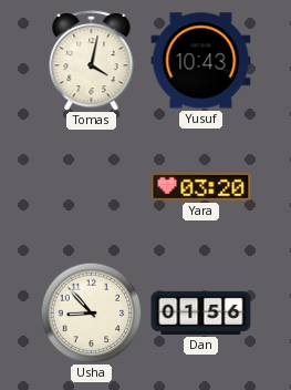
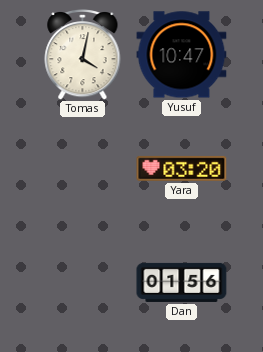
Yusuf: 10:43 -> 10:47 (182, 55)
Usha: 8:53 -> none (91, 312)
